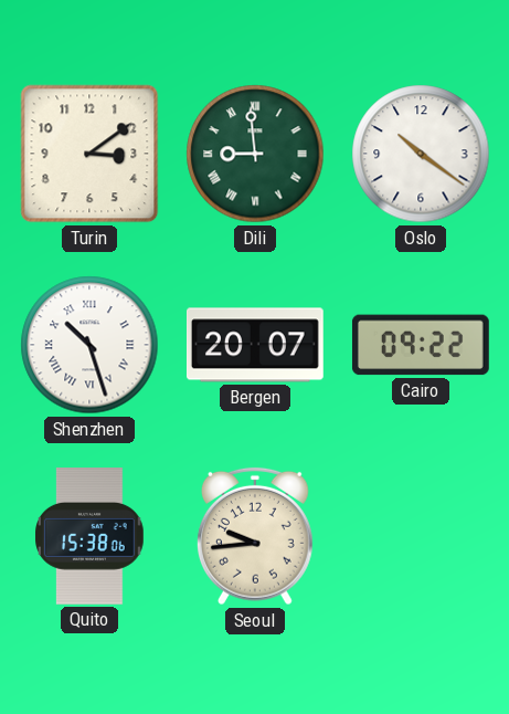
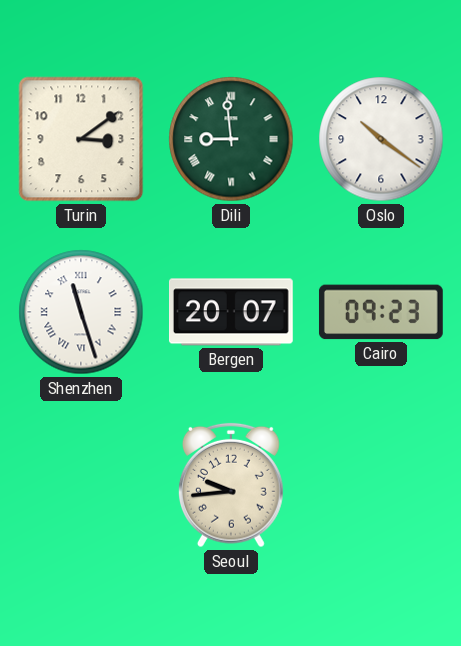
Shenzhen: 10:27 -> 11:27 (81, 312)
Cairo: 09:22 -> 09:23 (381, 312)
Quito: 15:38 -> none (91, 537)
